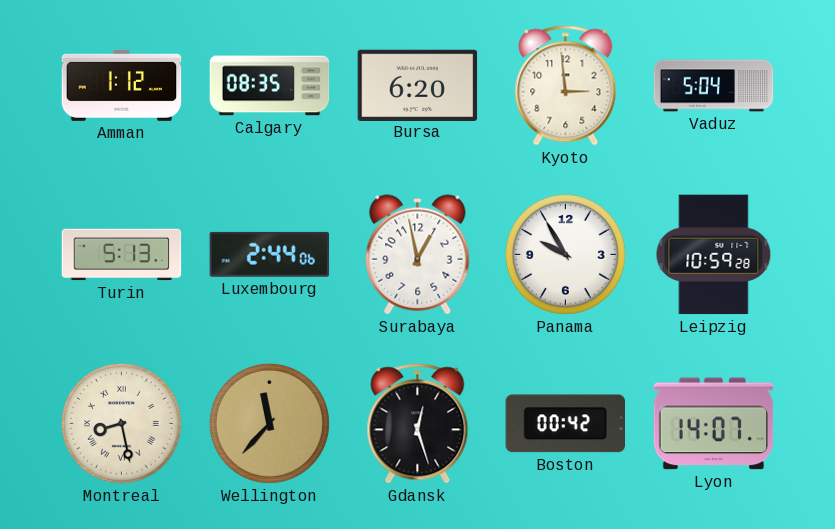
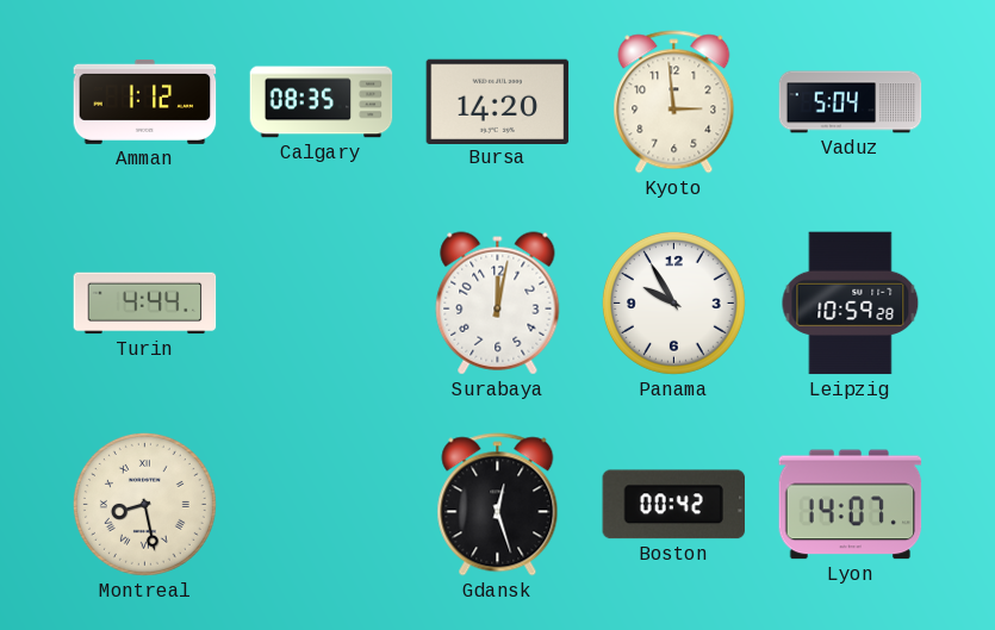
Bursa: 6:20 -> 14:20 (498, 101)
Turin: 5:13 -> 4:44 (145, 304)
Luxembourg: 2:44 -> none (270, 254)
Surabaya: 12:58 -> 12:02 (498, 304)
Wellington: 11:37 -> none (269, 423)
